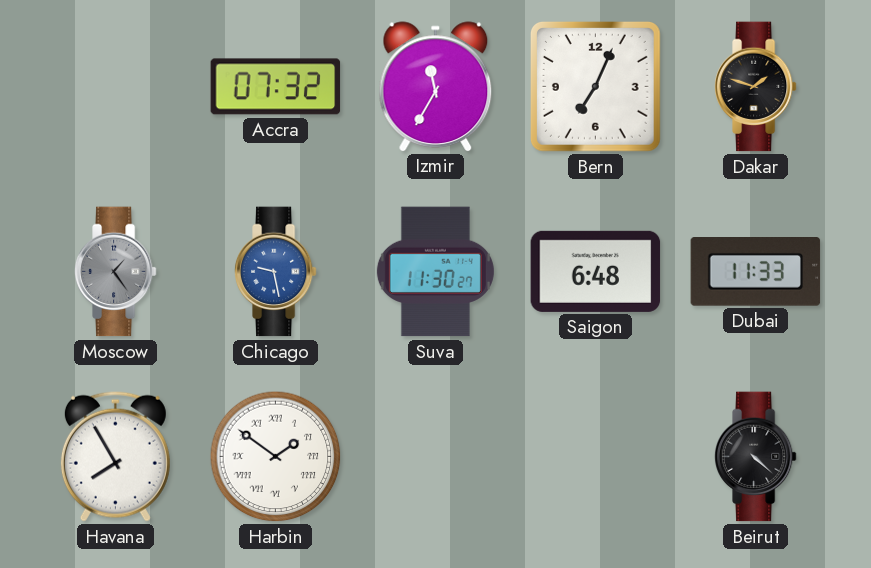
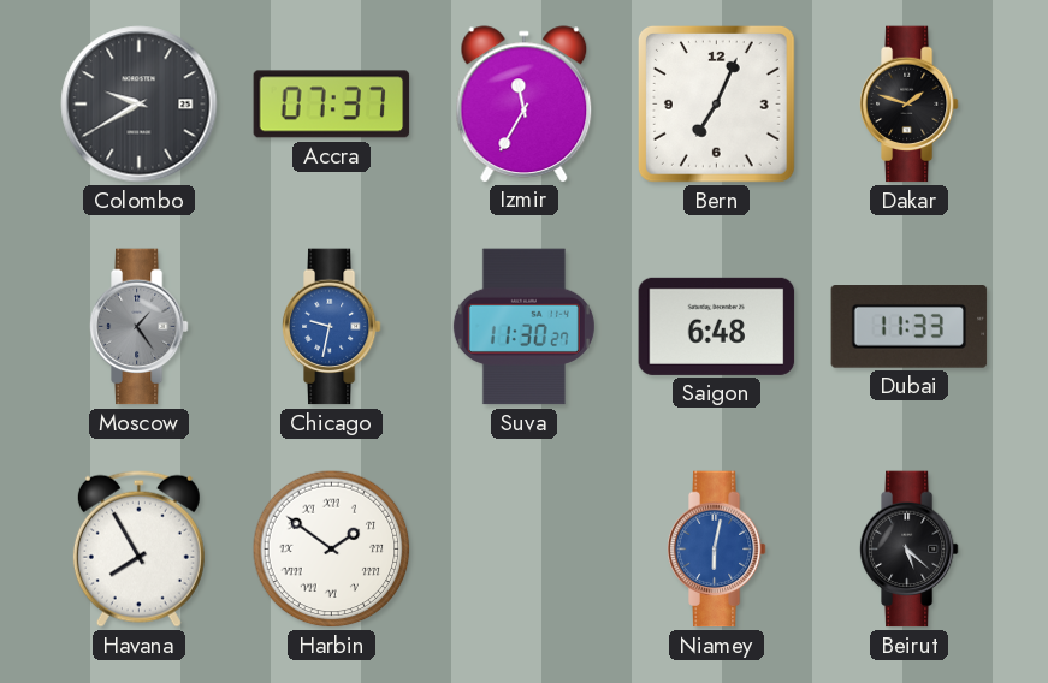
Colombo: none -> 9:40 (140, 105)
Accra: 07:32 -> 07:37 (332, 105)
Chicago: 9:28 -> 9:32 (331, 327)
Niamey: none -> 6:02 (716, 550)
Beirut: 4:22 -> 5:22 (908, 550)
